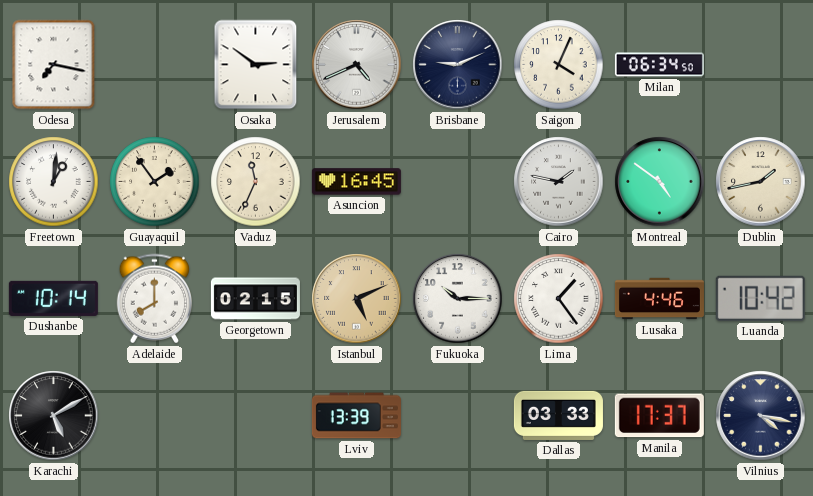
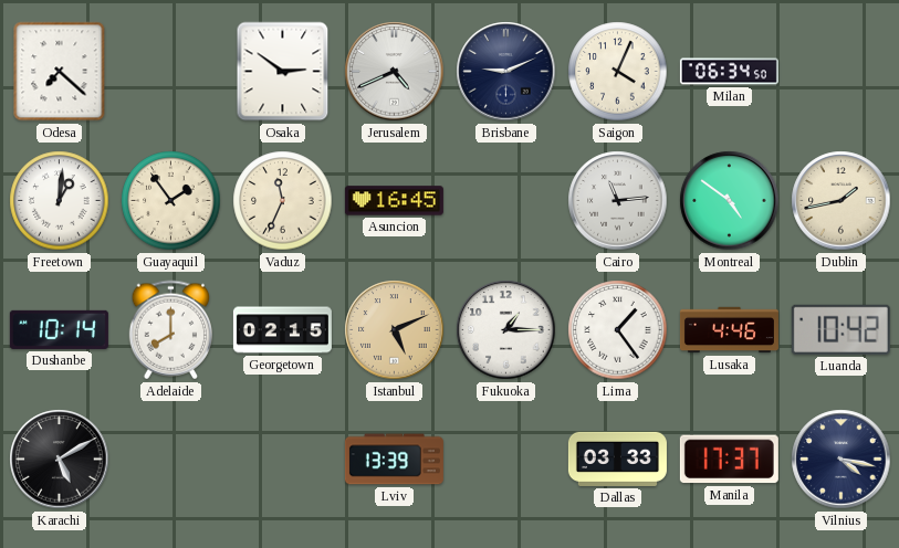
Odesa: 7:17 -> 7:22 (60, 72)
Cairo: 1:47 -> 11:14 (618, 201)
Fukuoka: 10:15 -> 1:15 (506, 330)
